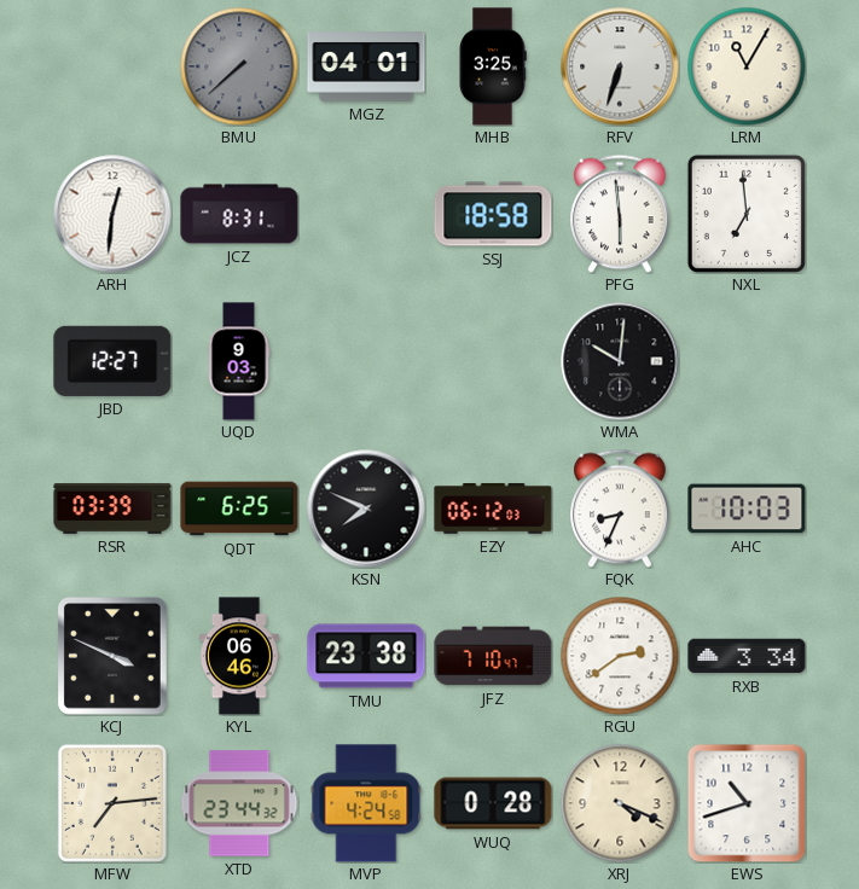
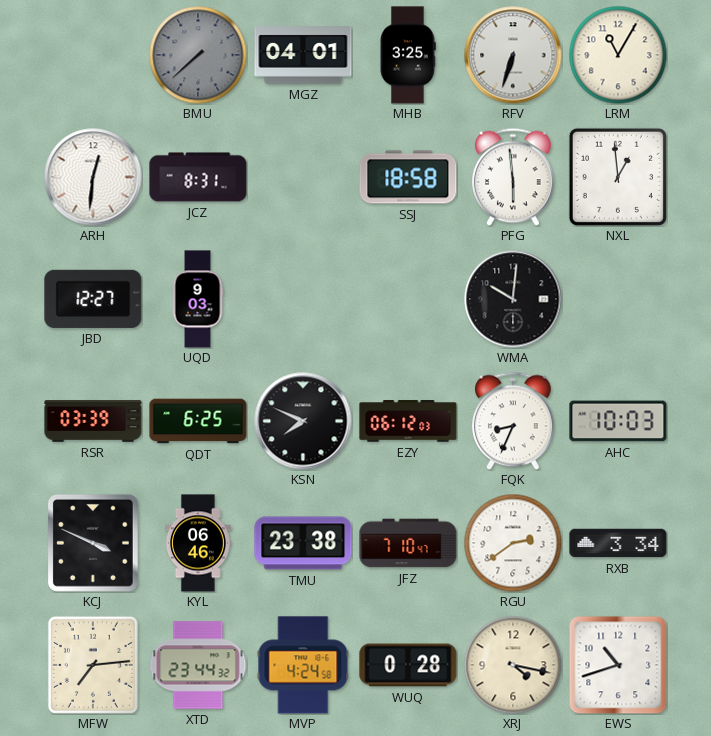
NXL: 6:59 -> 12:59 (618, 177)
XRJ: 4:19 -> 4:17 (513, 665)
